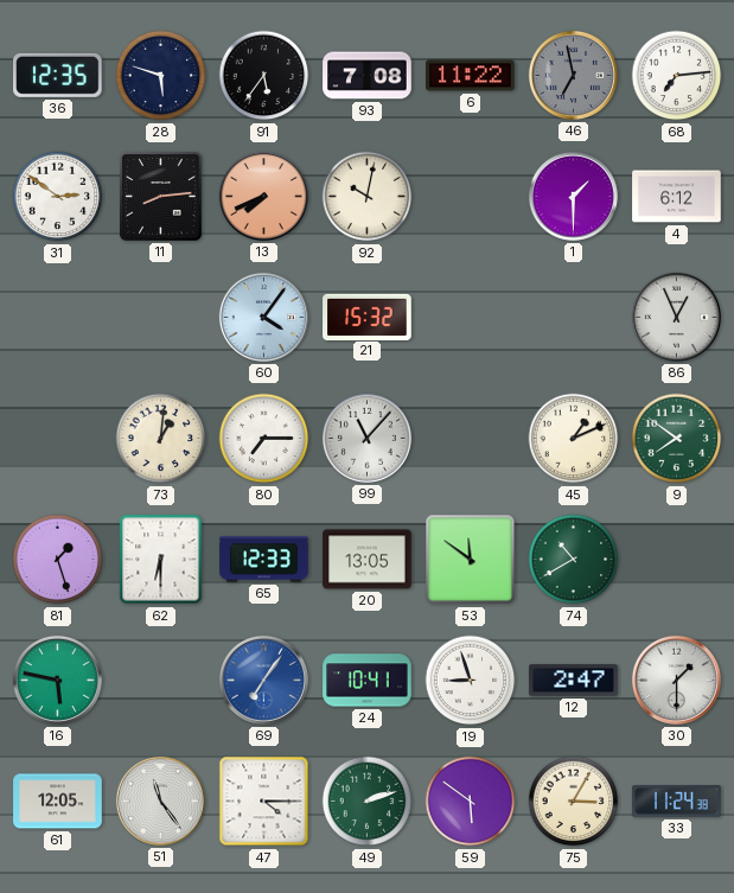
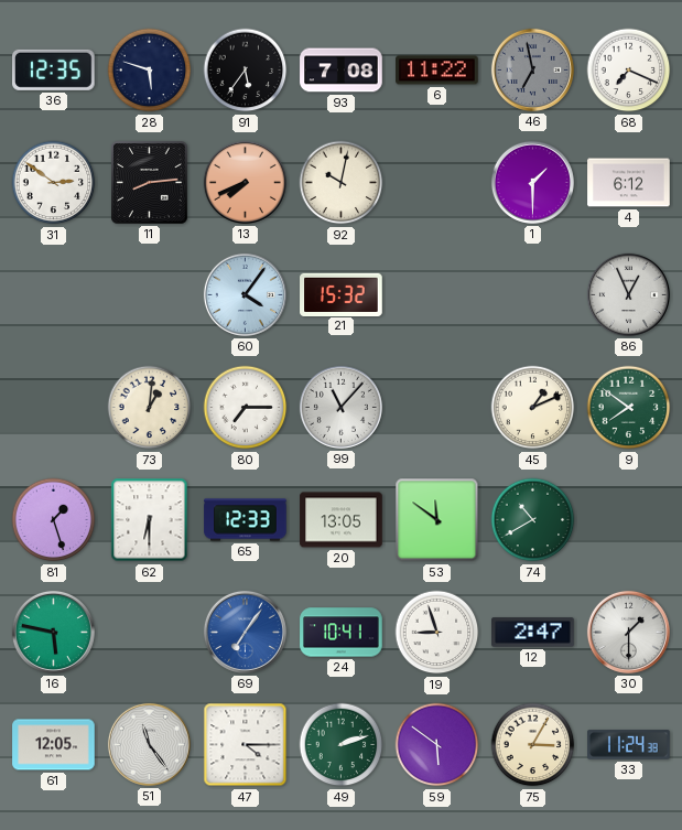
68: 7:14 -> 7:19 (629, 71)
